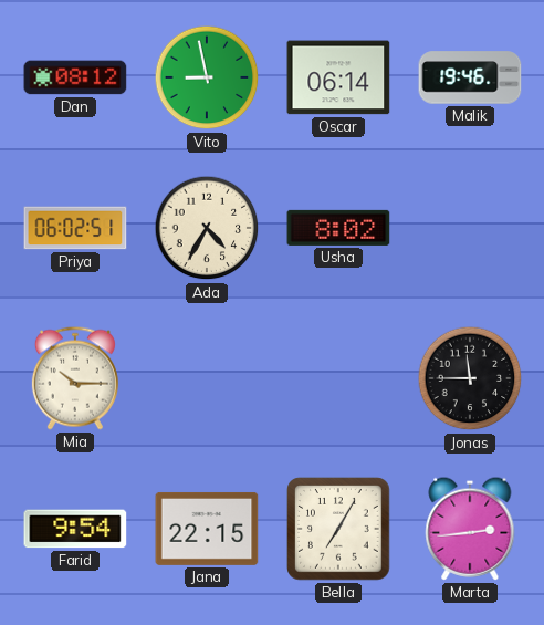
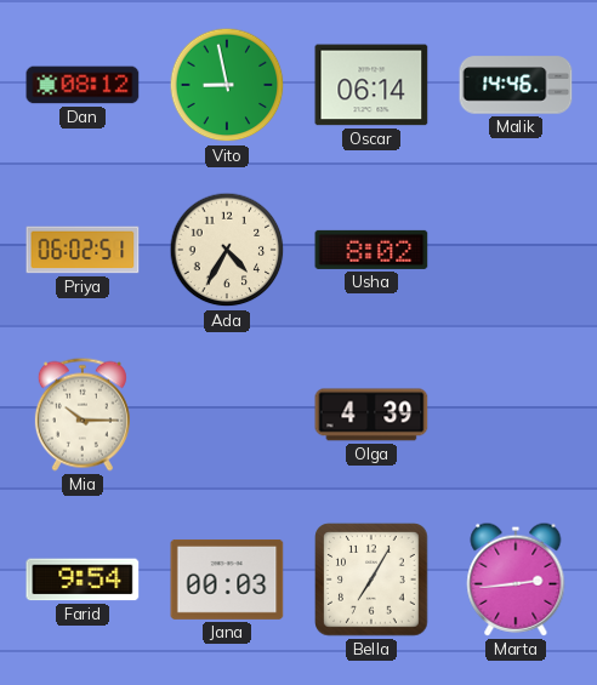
Malik: 19:46 -> 14:46 (516, 85)
Olga: none -> 4:39 (371, 415)
Jonas: 11:45 -> none (470, 378)
Jana: 22:15 -> 00:03 (227, 580)
